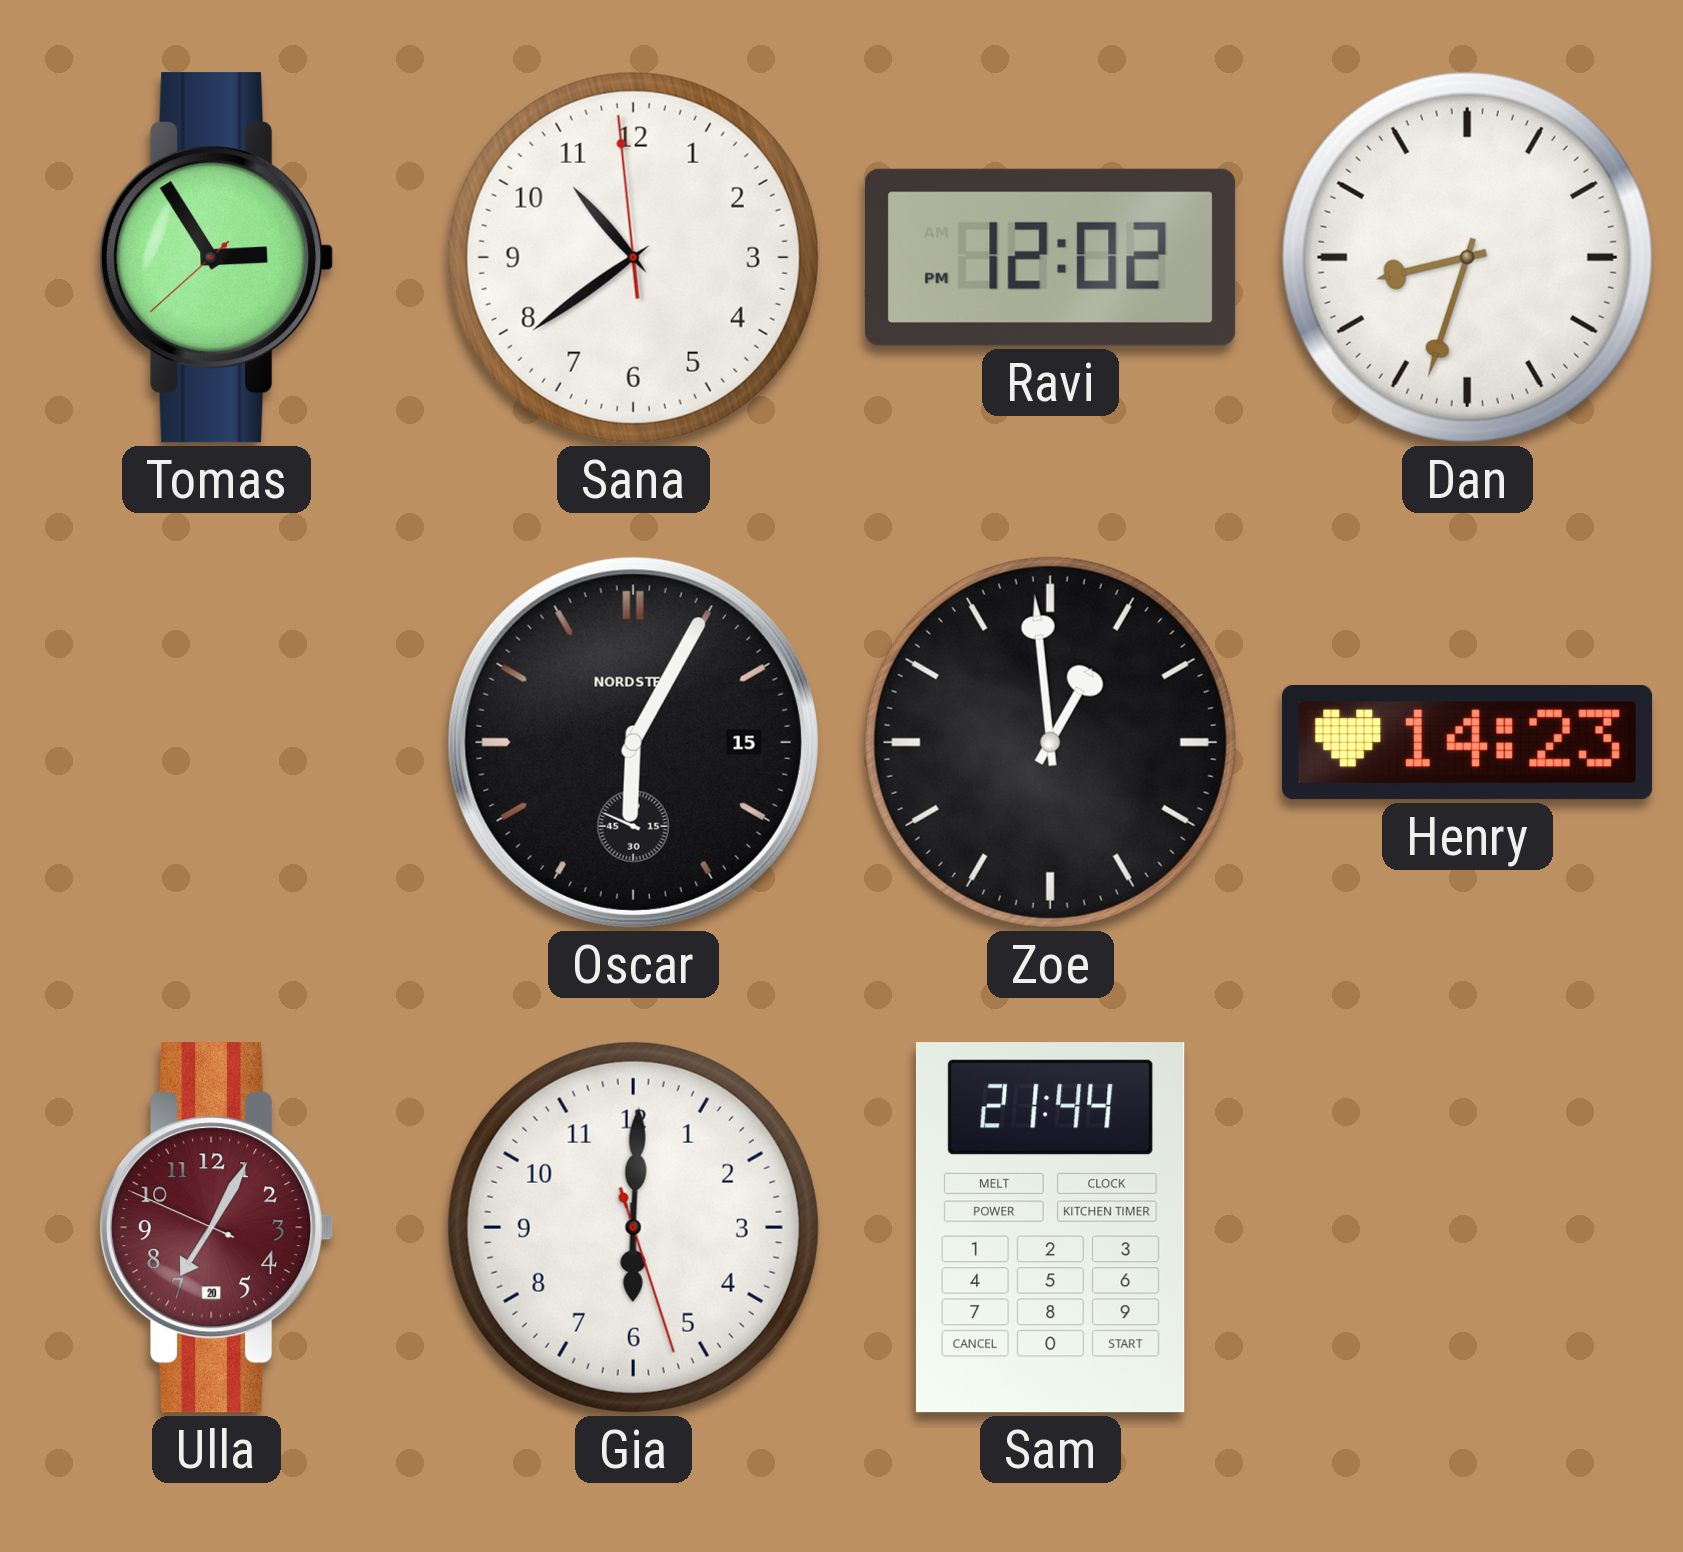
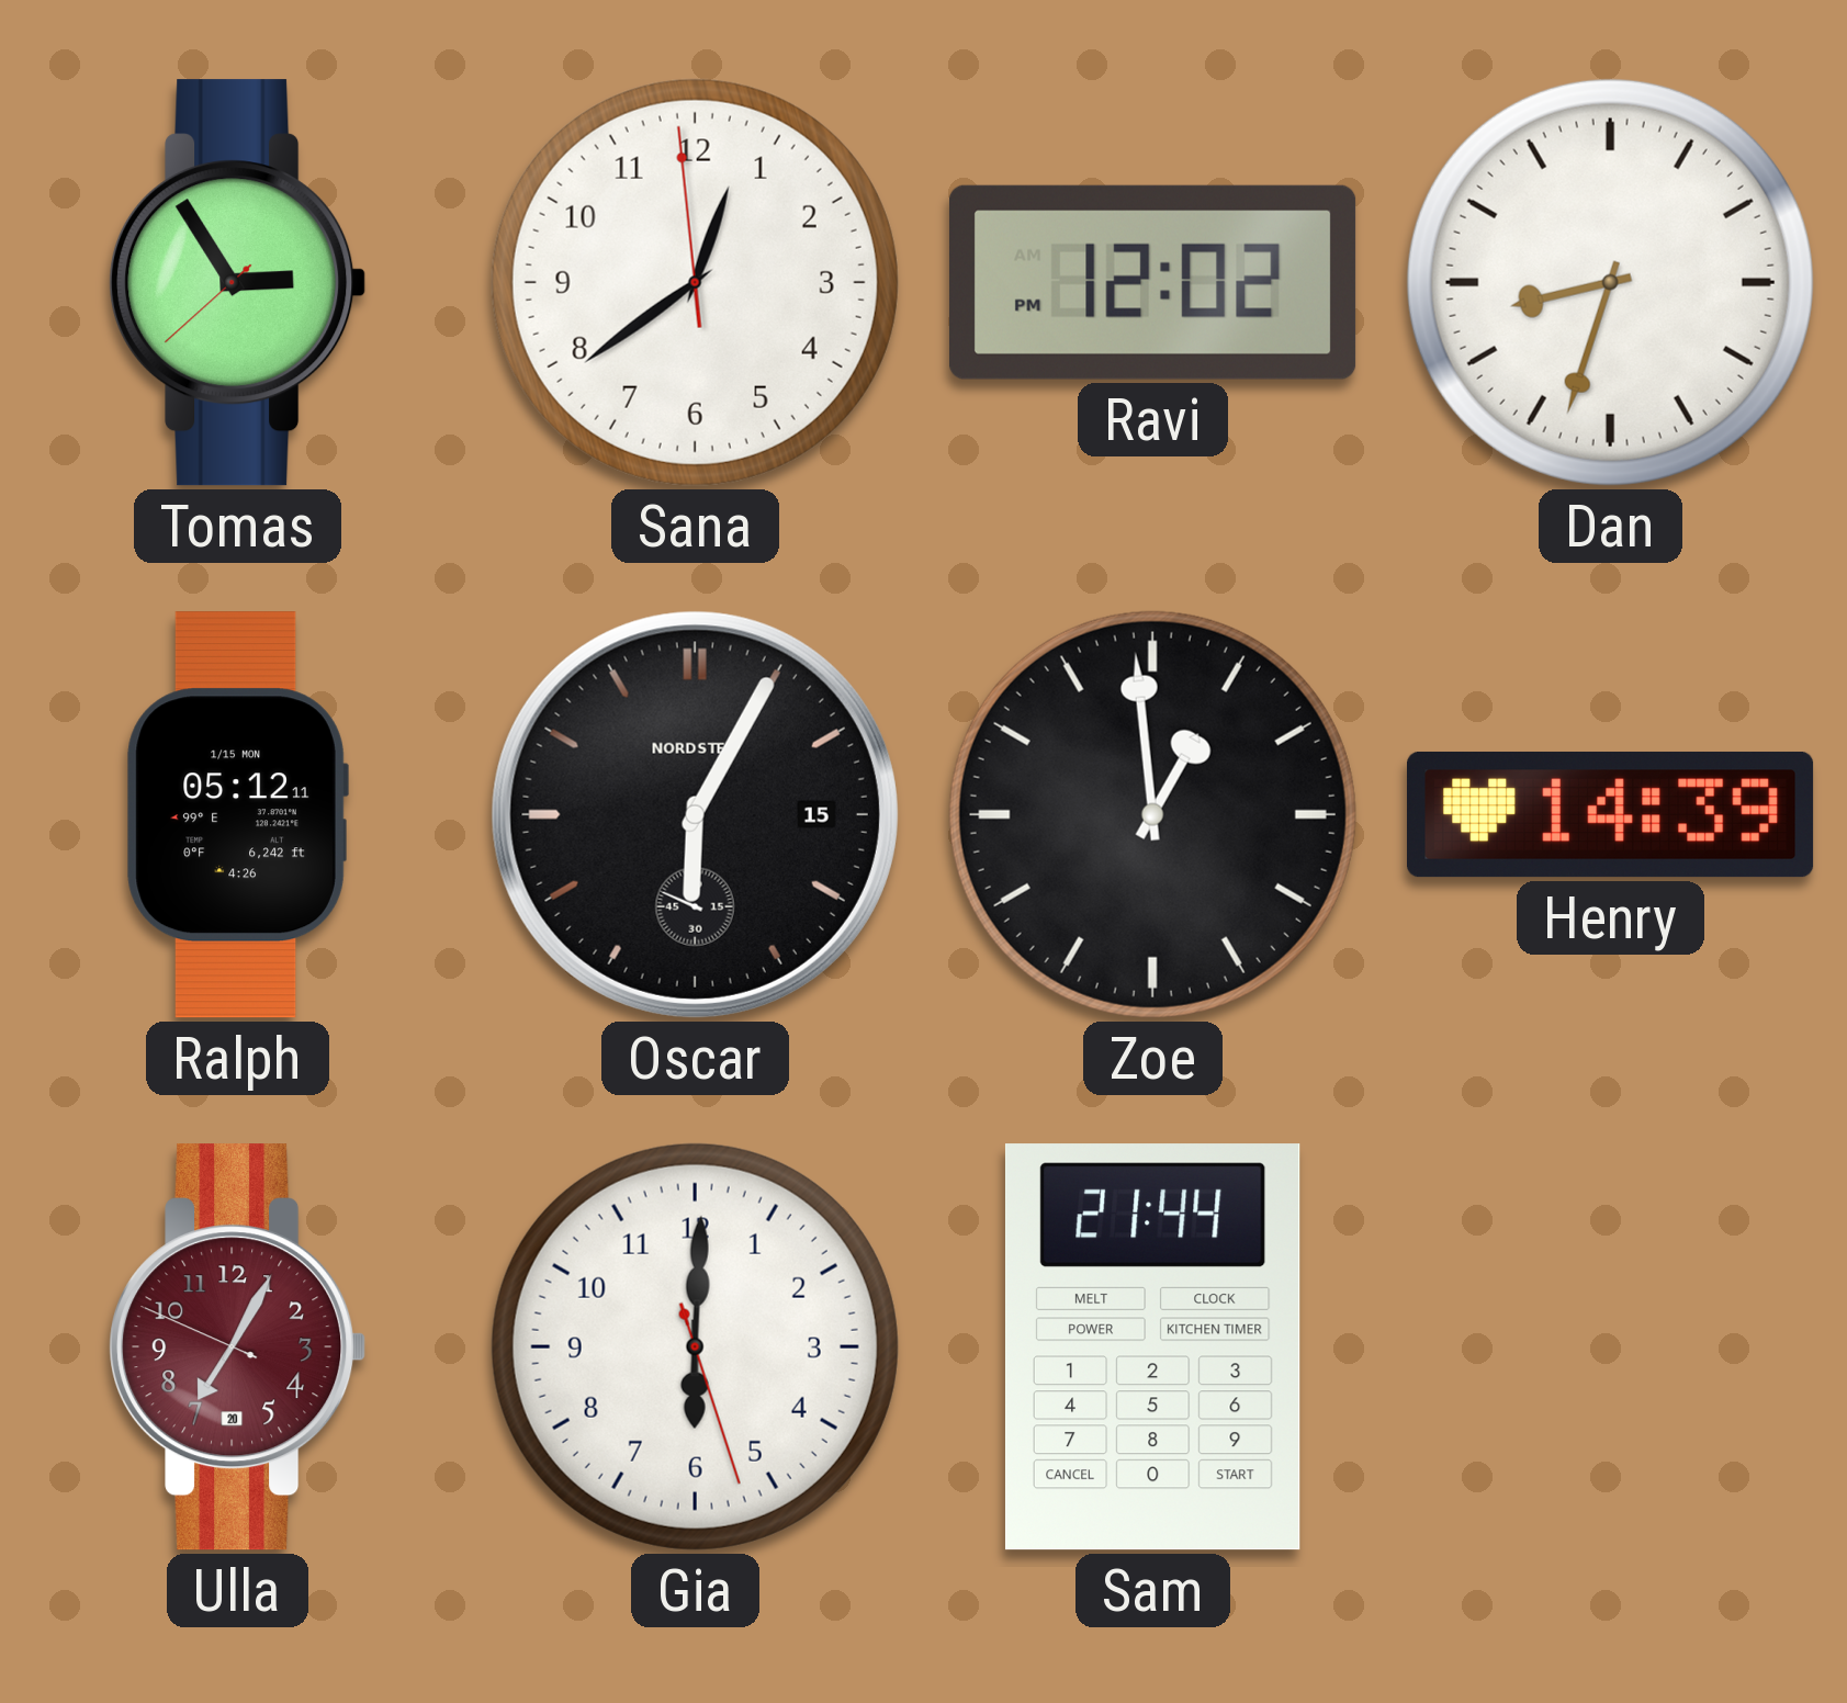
Sana: 10:38 -> 12:38 (695, 282)
Ralph: none -> 05:12 (237, 815)
Henry: 14:23 -> 14:39 (1611, 814)
